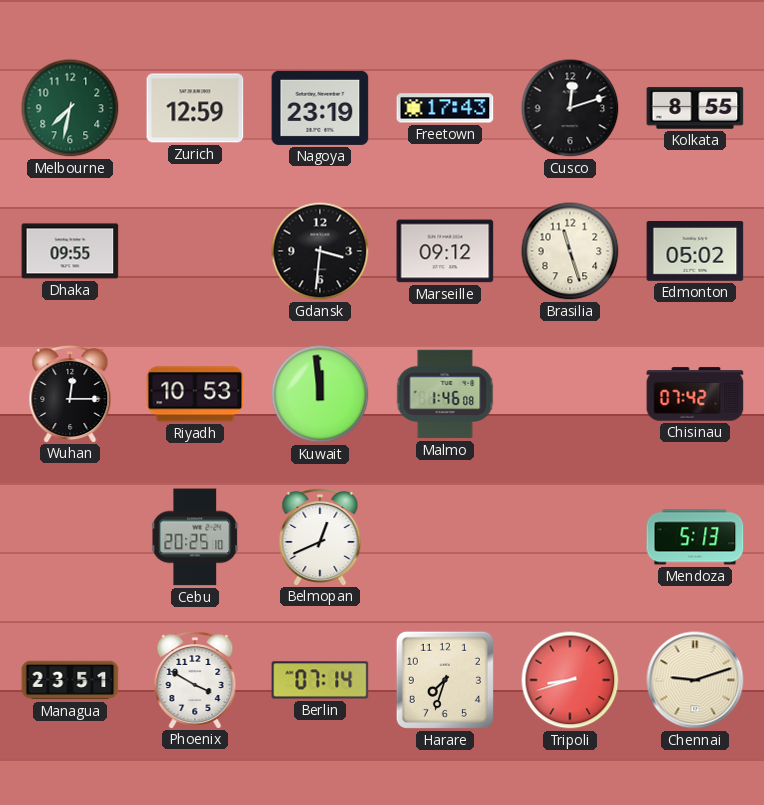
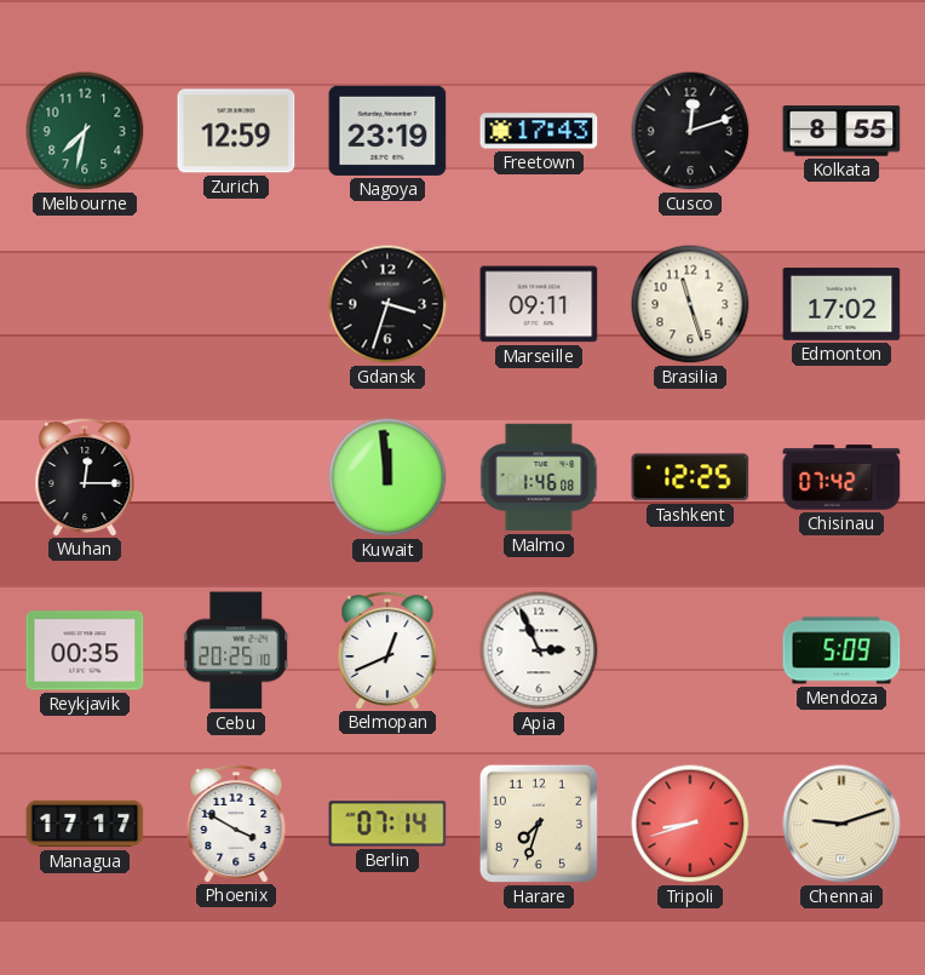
Dhaka: 09:55 -> none (70, 251)
Gdansk: 3:31 -> 3:33 (387, 304)
Marseille: 09:12 -> 09:11 (539, 304)
Edmonton: 05:02 -> 17:02 (841, 304)
Riyadh: 10:53 -> none (195, 394)
Tashkent: none -> 12:25 (690, 477)
Reykjavik: none -> 00:35 (85, 650)
Apia: none -> 2:56 (539, 650)
Mendoza: 5:13 -> 5:09 (841, 650)
Managua: 23:51 -> 17:17 (85, 824)
